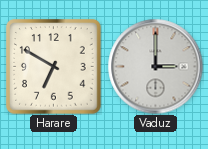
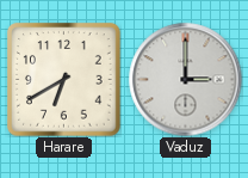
Harare: 6:50 -> 6:40 (64, 80)
